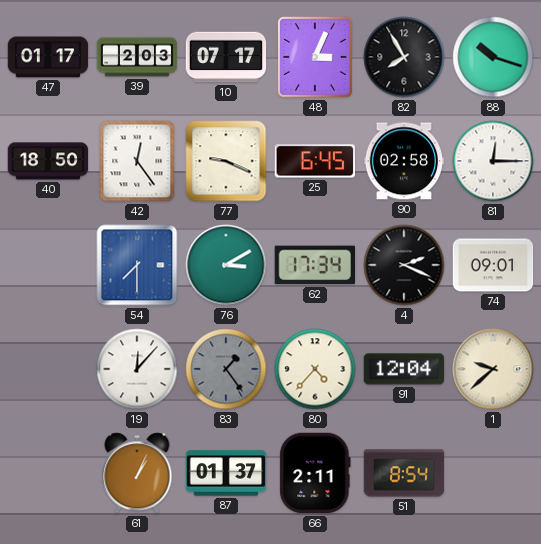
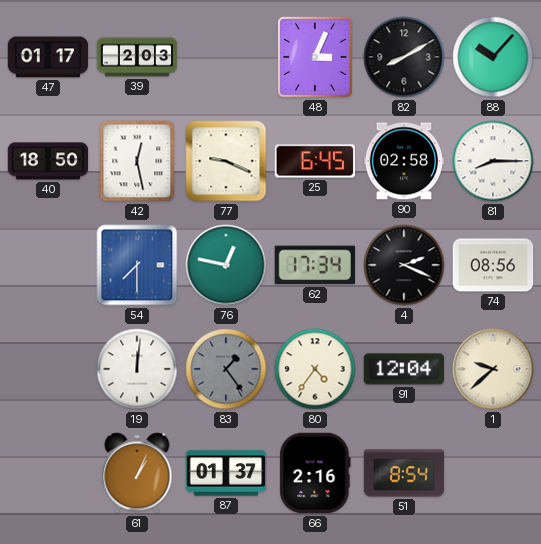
10: 07:17 -> none (226, 57)
82: 7:55 -> 8:10 (404, 57)
88: 10:18 -> 10:07 (493, 57)
42: 12:24 -> 12:28 (137, 161)
81: 12:15 -> 8:15 (493, 161)
76: 3:10 -> 12:47 (226, 265)
74: 09:01 -> 08:56 (493, 265)
19: 12:07 -> 12:01 (137, 369)
80: 4:37 -> 4:36 (315, 369)
66: 2:11 -> 2:16 (315, 473)
